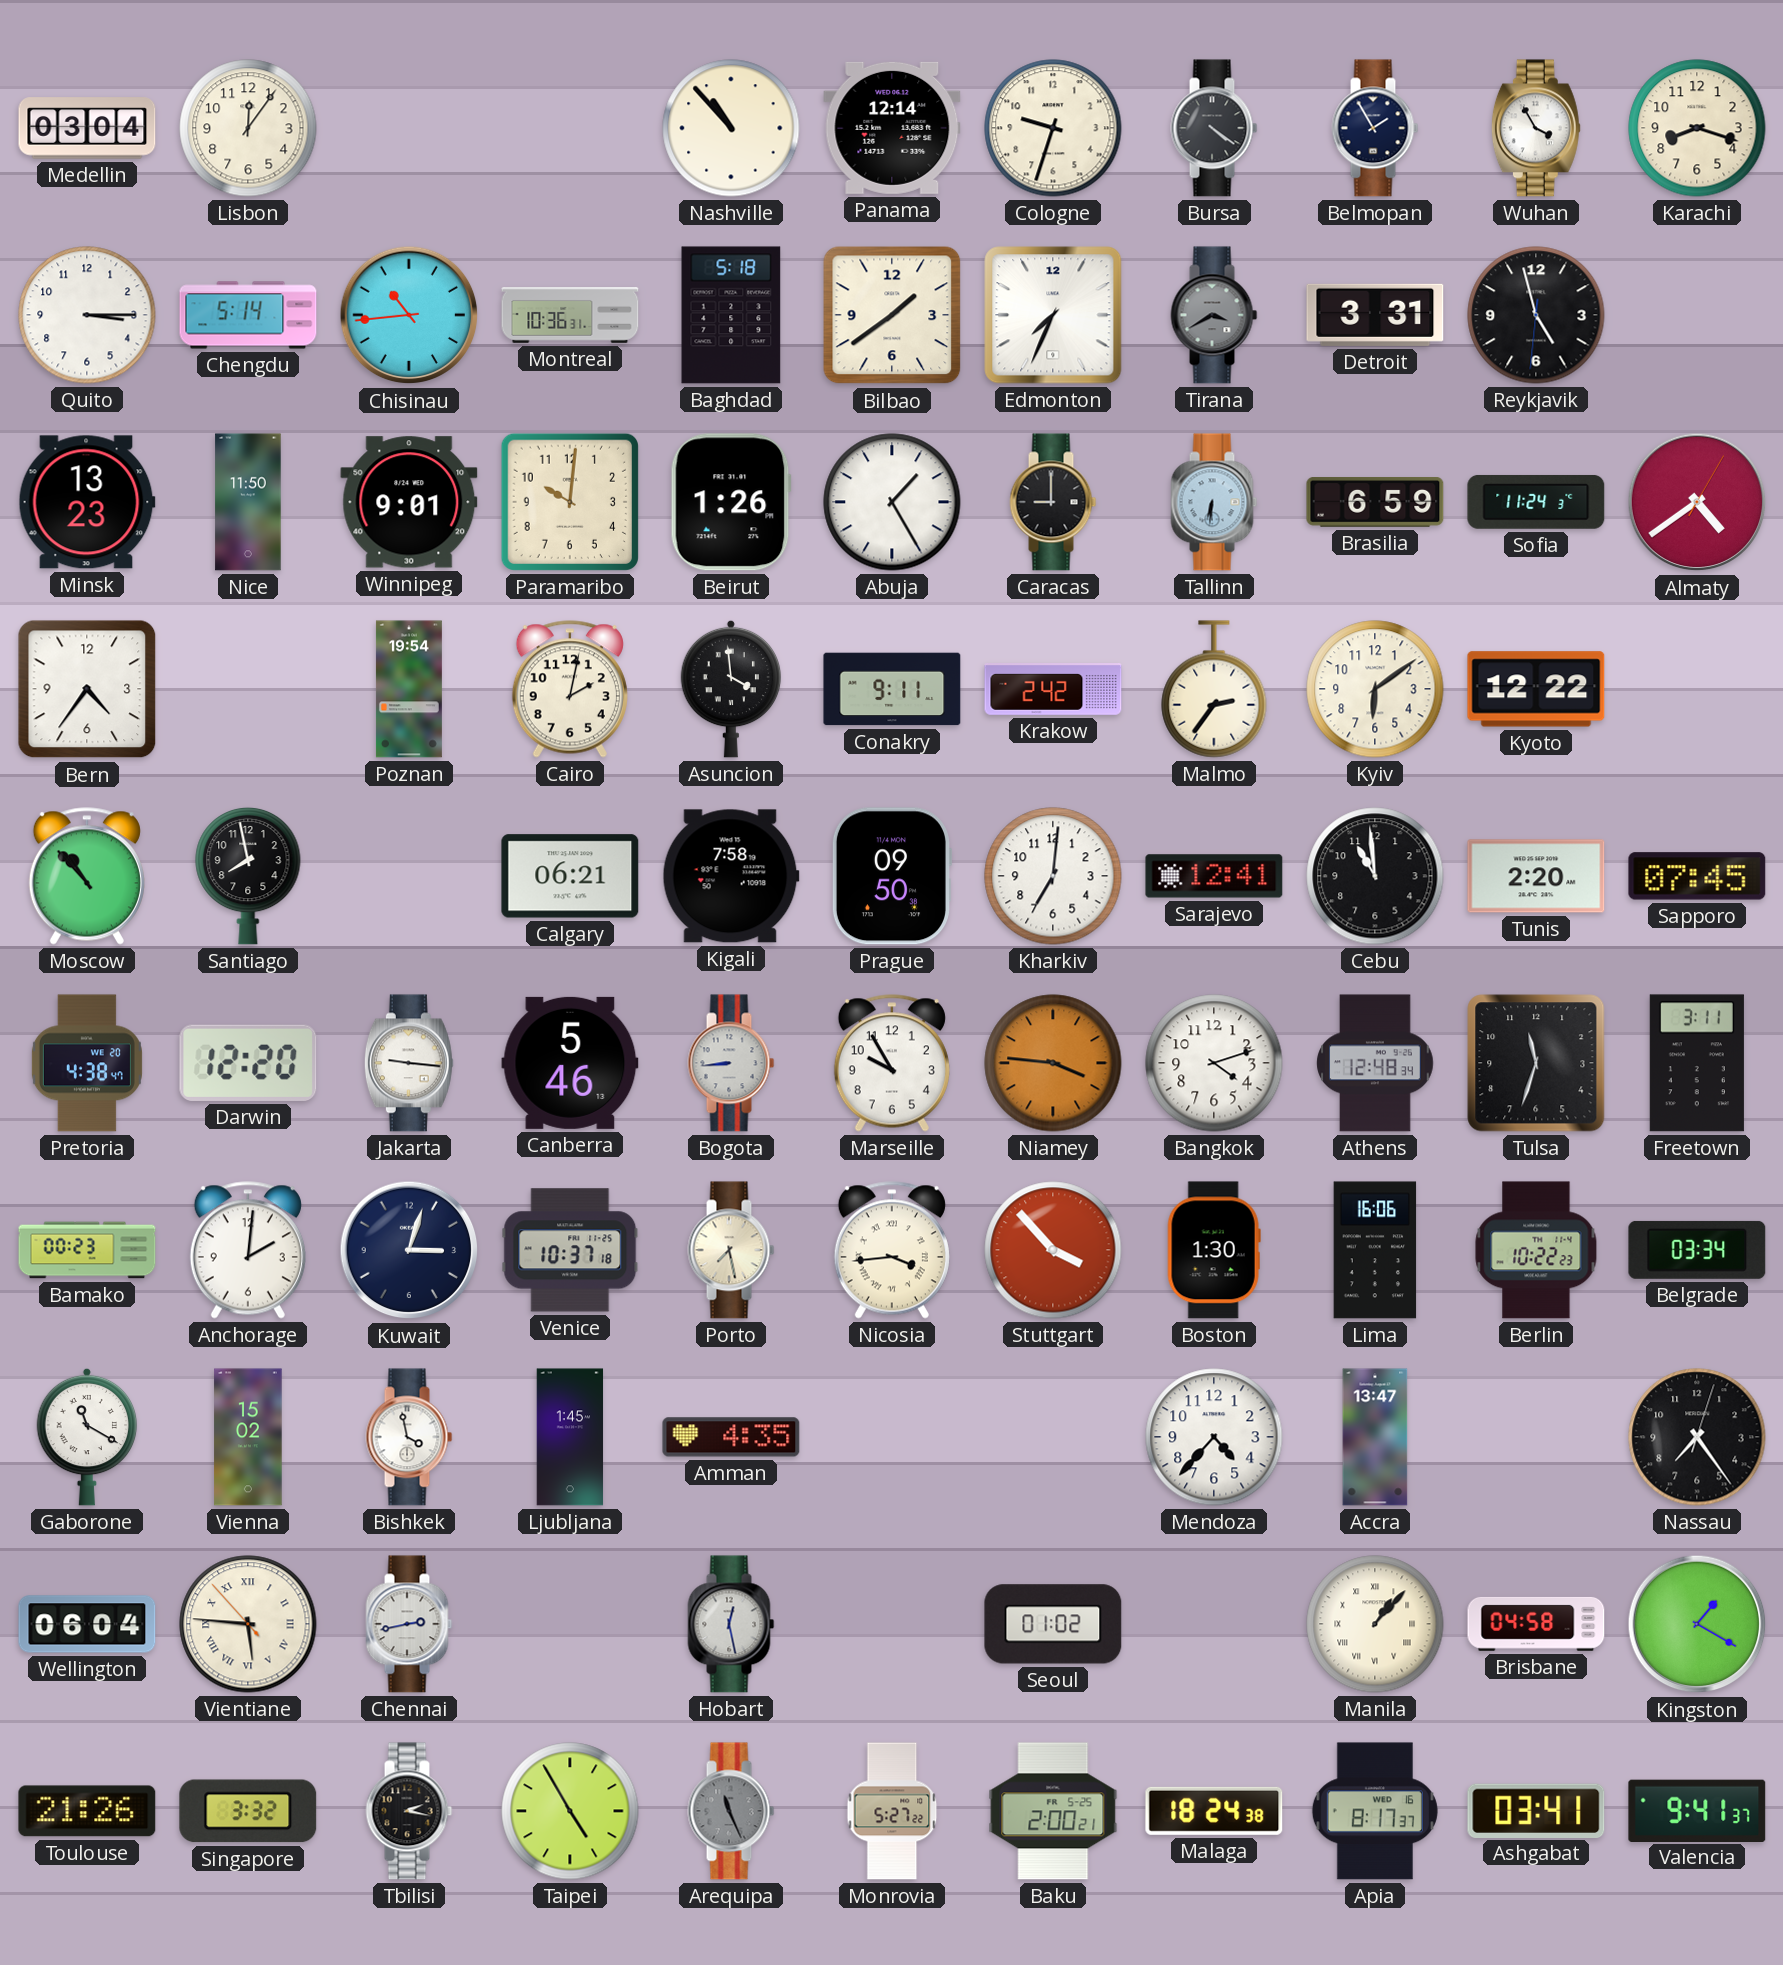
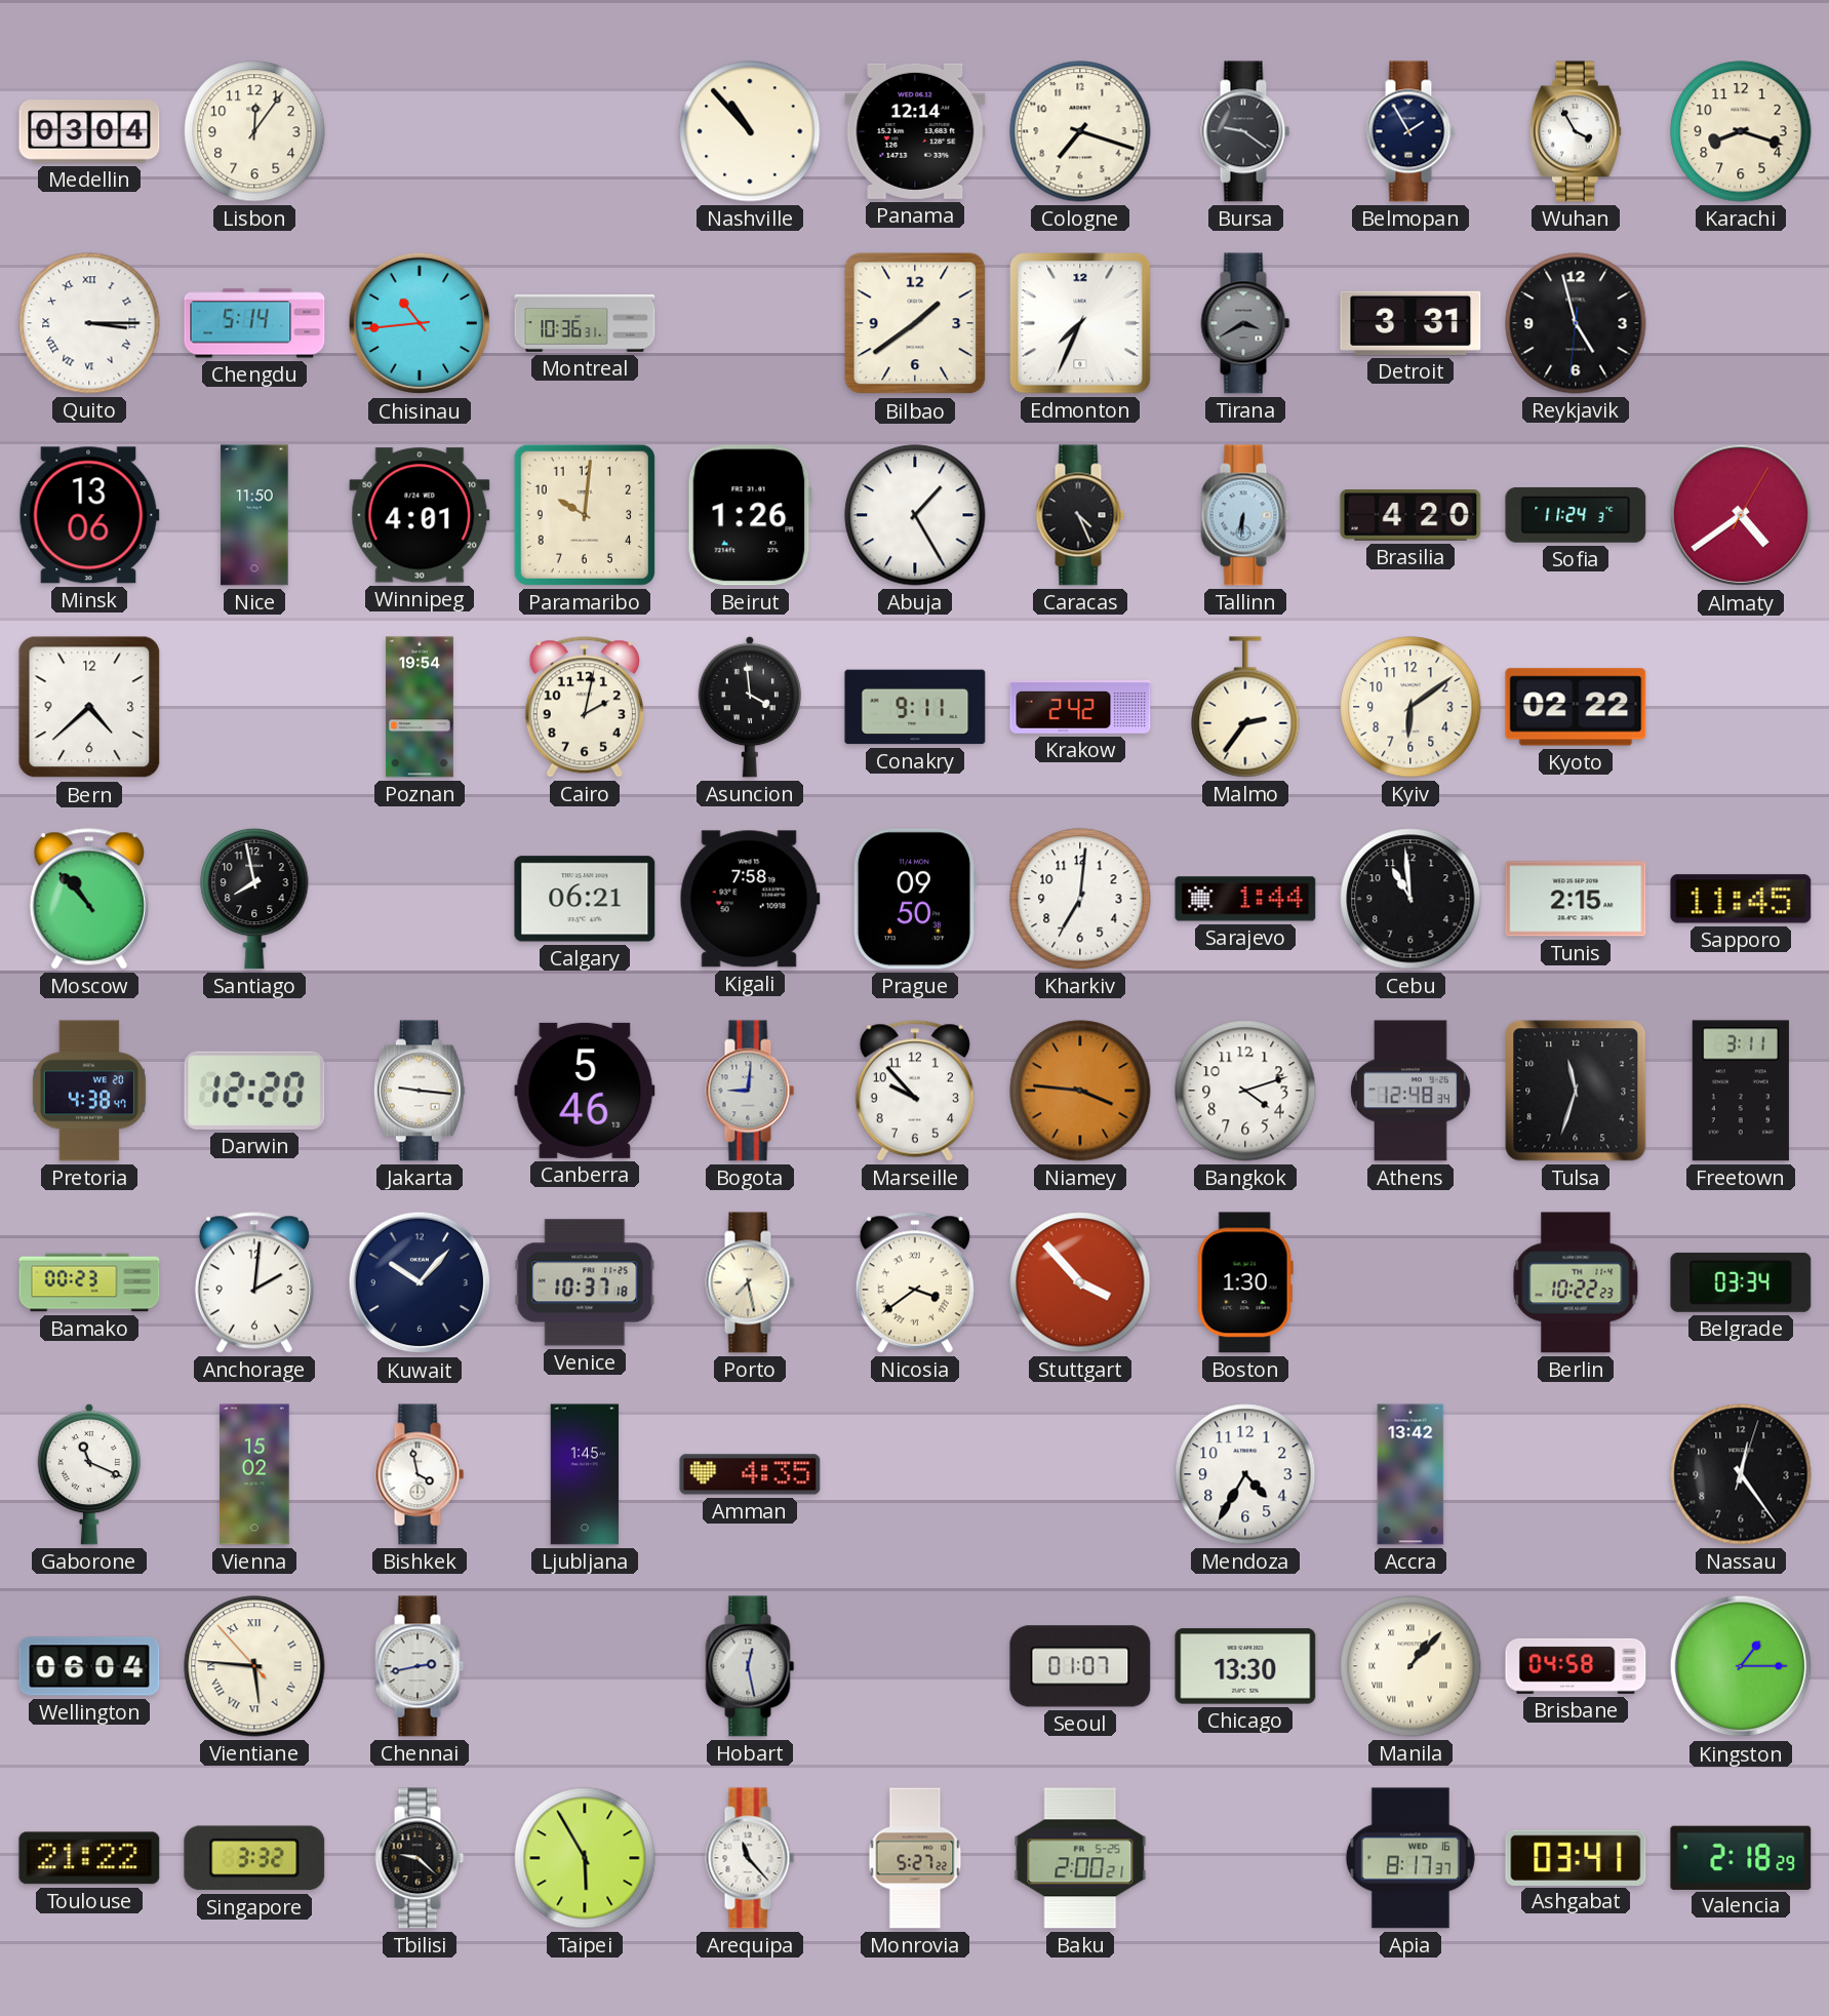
Cologne: 9:33 -> 7:18 (1080, 131)
Bursa: 4:21 -> 9:21 (1245, 131)
Quito numerals: Arabic -> Roman (89, 323)
Baghdad: 5:18 -> none (731, 315)
Minsk: 13:23 -> 13:06 (89, 515)
Winnipeg: 9:01 -> 4:01 (420, 515)
Caracas: 9:00 -> 4:26 (1080, 515)
Brasilia: 6:59 -> 4:20 (1410, 516)
Bern: 4:36 -> 4:38 (89, 707)
Kyoto: 12:22 -> 02:22 (1576, 707)
Sarajevo: 12:41 -> 1:44 (1245, 899)
Tunis: 2:20 -> 2:15 (1576, 899)
Sapporo: 07:45 -> 11:45 (1741, 899)
Bogota: 8:44 -> 9:01 (750, 1091)
Marseille: 9:55 -> 9:53 (915, 1091)
Kuwait: 3:03 -> 10:07 (420, 1282)
Nicosia: 3:44 -> 3:39 (915, 1282)
Lima: 16:06 -> none (1375, 1250)
Gaborone: 11:20 -> 11:19 (89, 1474)
Mendoza: 4:37 -> 4:35 (1245, 1474)
Accra: 13:47 -> 13:42 (1410, 1474)
Nassau: 7:24 -> 12:24 (1741, 1474)
Seoul: 01:02 -> 01:07 (1080, 1666)
Chicago: none -> 13:30 (1245, 1666)
Kingston: 1:20 -> 1:15 (1741, 1666)
Toulouse: 21:26 -> 21:22 (89, 1858)
Tbilisi: 2:17 -> 9:22 (420, 1858)
Taipei: 4:55 -> 5:55 (585, 1858)
Arequipa: 11:26 -> 11:23 (750, 1858)
Arequipa dial: grey -> white (750, 1858)
Malaga: 18:24 -> none (1214, 1811)
Valencia: 9:41 -> 2:18 (1741, 1857)
